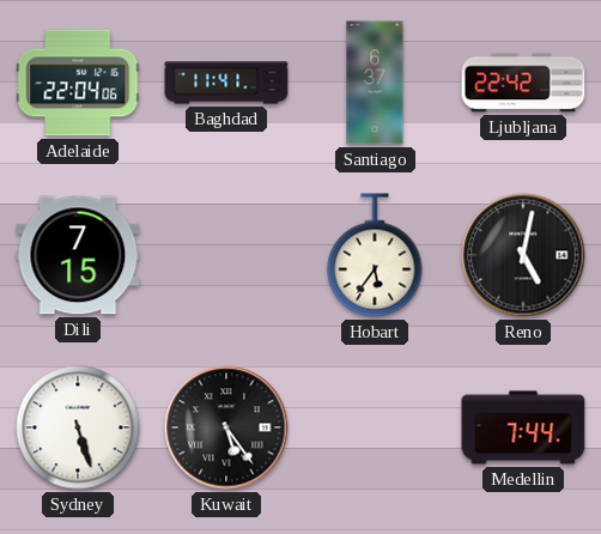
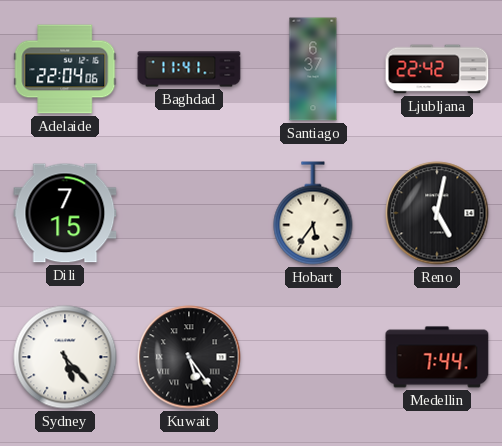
Sydney: 5:27 -> 5:23 (65, 357)
